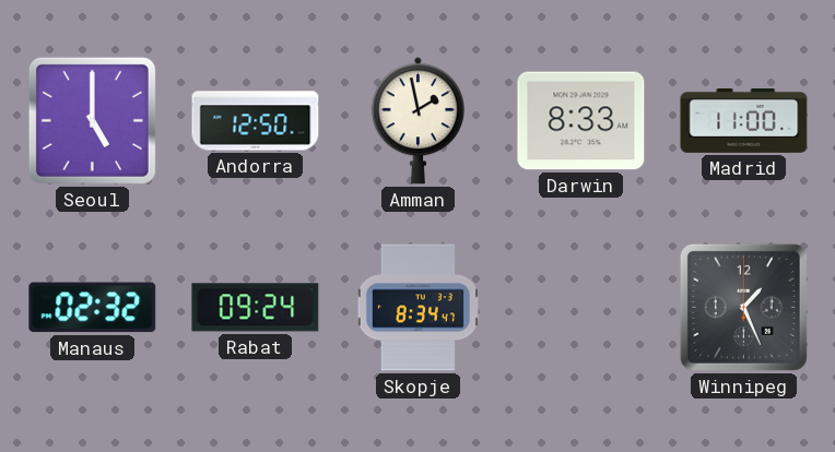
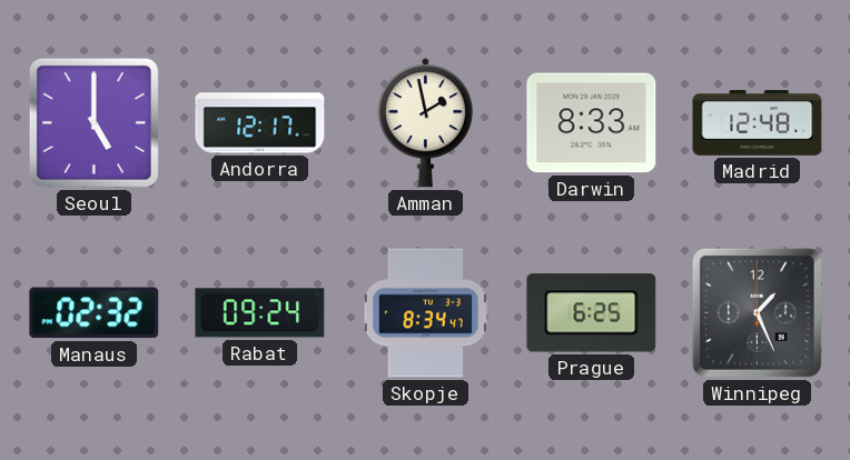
Andorra: 12:50 -> 12:17 (260, 123)
Madrid: 11:00 -> 12:48 (758, 123)
Prague: none -> 6:25 (592, 313)
